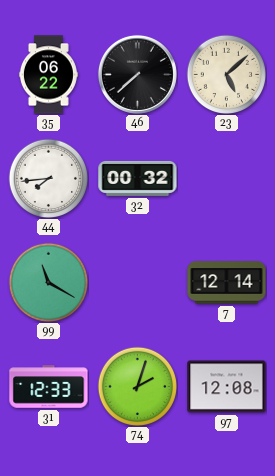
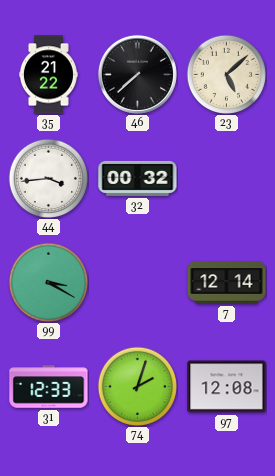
35: 06:22 -> 21:22 (48, 75)
44: 7:44 -> 3:44 (48, 178)
99: 11:20 -> 3:20 (48, 282)
